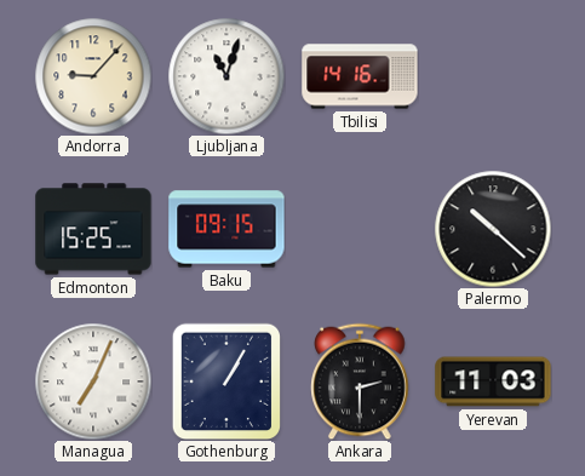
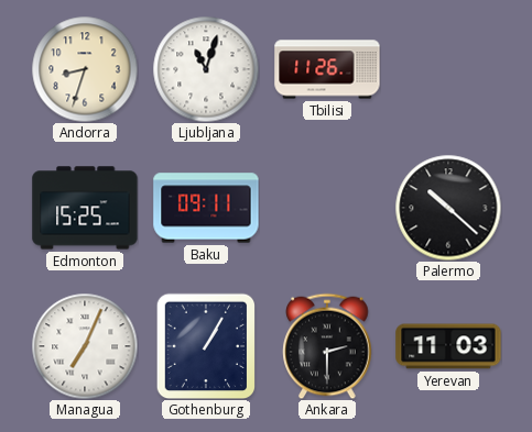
Andorra: 9:07 -> 8:33 (85, 69)
Tbilisi: 14:16 -> 11:26 (327, 69)
Baku: 09:15 -> 09:11 (206, 208)
